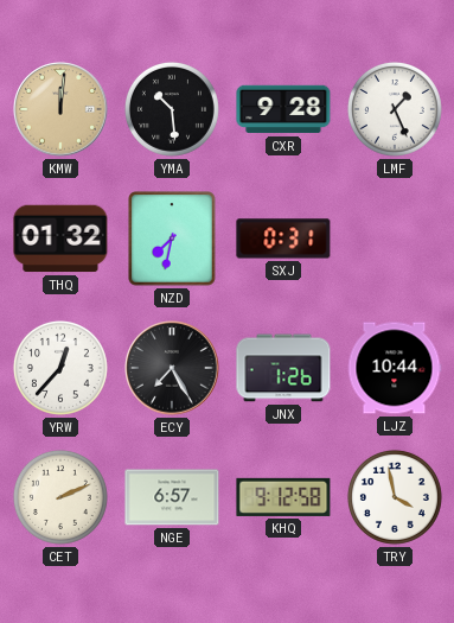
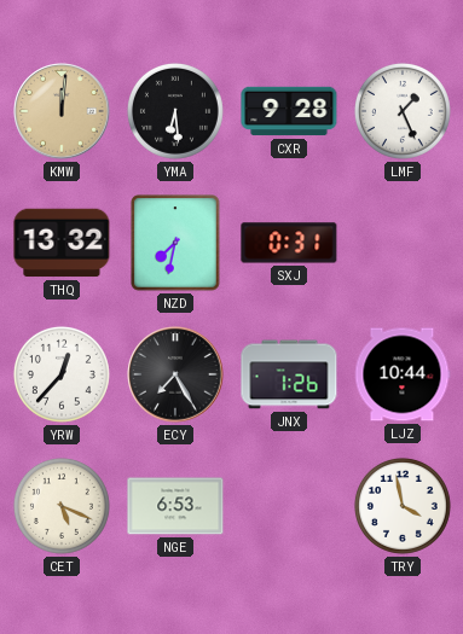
YMA: 10:29 -> 6:29 (175, 111)
THQ: 01:32 -> 13:32 (62, 243)
CET: 2:11 -> 5:19 (62, 506)
NGE: 6:57 -> 6:53 (175, 506)
KHQ: 9:12 -> none (283, 497)
